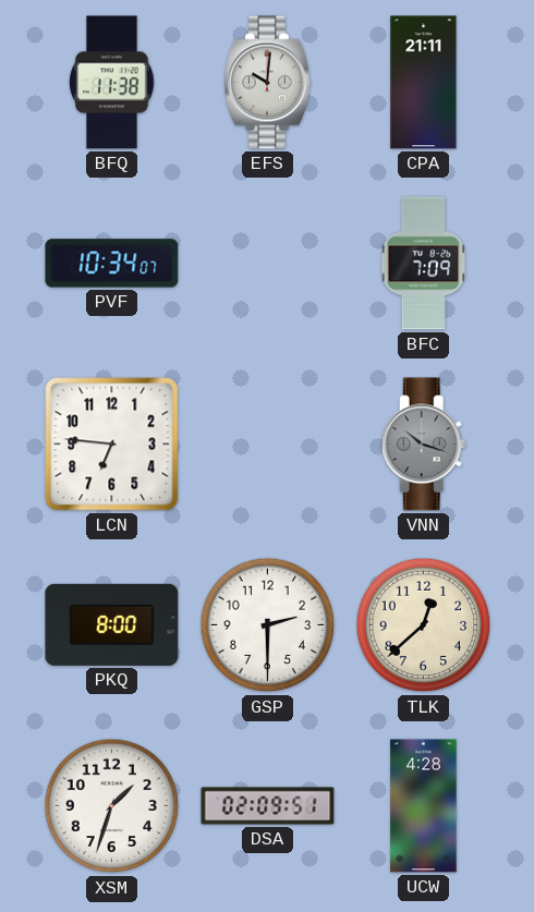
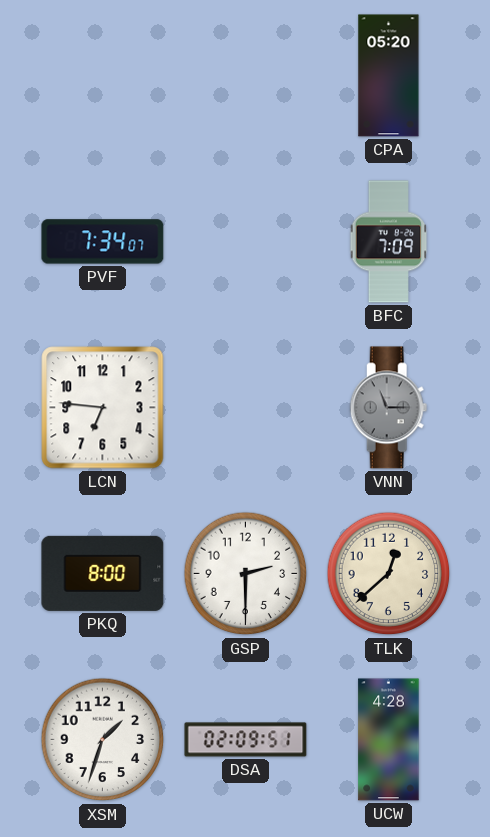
BFQ: 11:38 -> none (112, 83)
EFS: 10:01 -> none (267, 83)
CPA: 21:11 -> 05:20 (389, 76)
PVF: 10:34 -> 7:34 (103, 242)
VNN: 10:18 -> 11:15 (389, 408)
